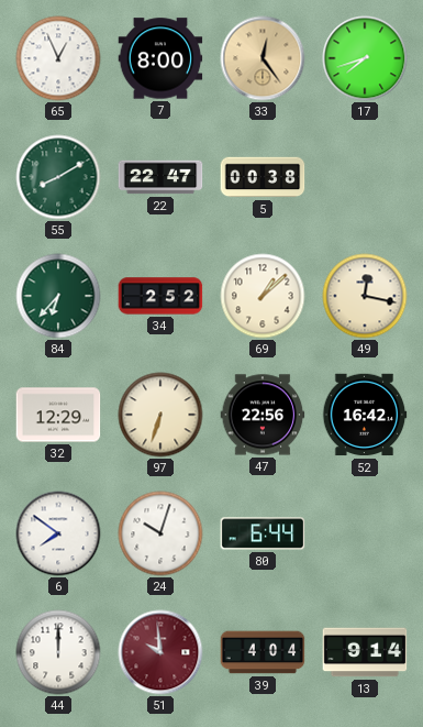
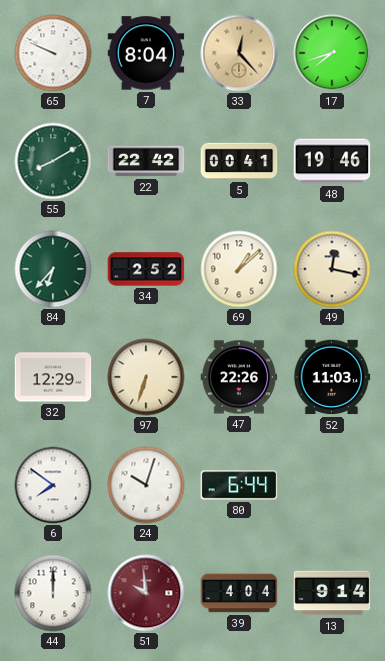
65: 12:56 -> 9:49 (53, 53)
7: 8:00 -> 8:04 (146, 53)
33: 12:24 -> 12:23 (239, 53)
22: 22:47 -> 22:42 (146, 161)
5: 00:38 -> 00:41 (239, 161)
48: none -> 19:46 (332, 161)
47: 22:56 -> 22:26 (239, 377)
52: 16:42 -> 11:03 (332, 377)
